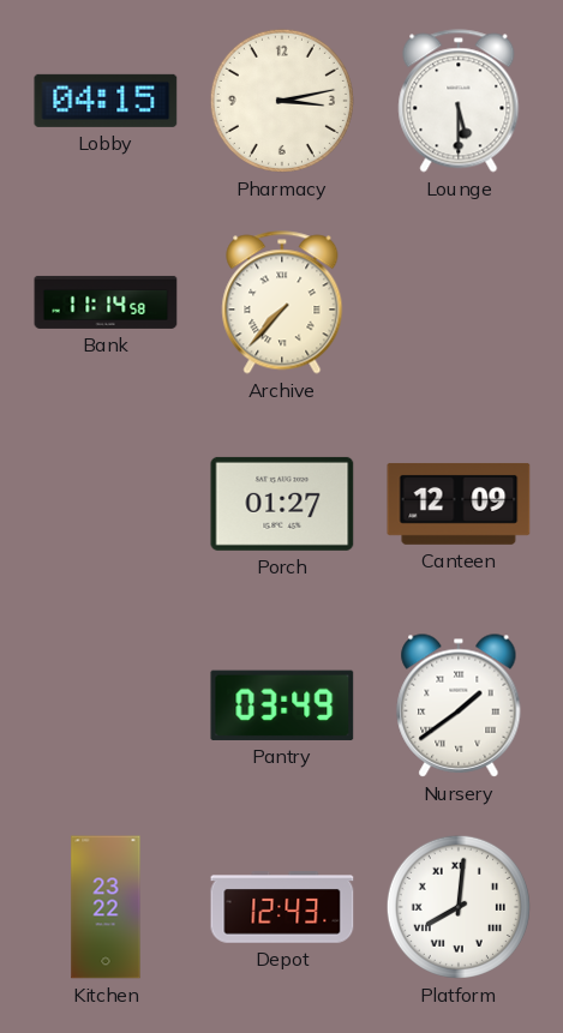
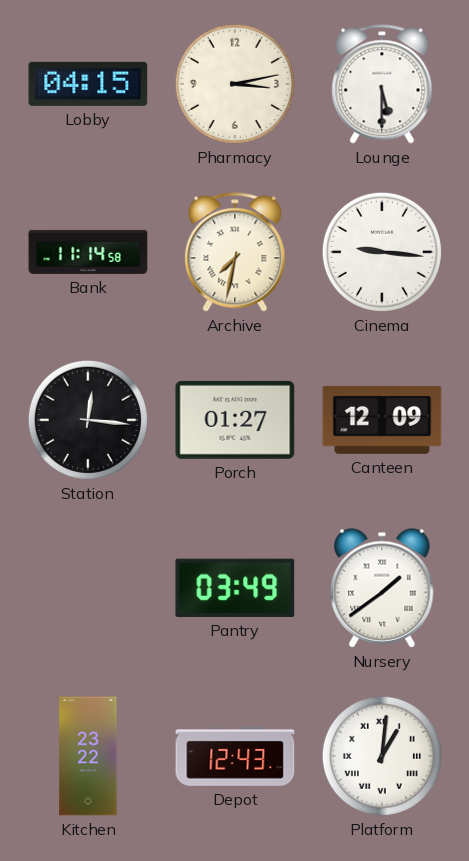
Archive: 7:37 -> 7:32 (235, 252)
Cinema: none -> 9:16 (382, 252)
Station: none -> 12:16 (88, 420)
Platform: 8:01 -> 1:01 (382, 756)
